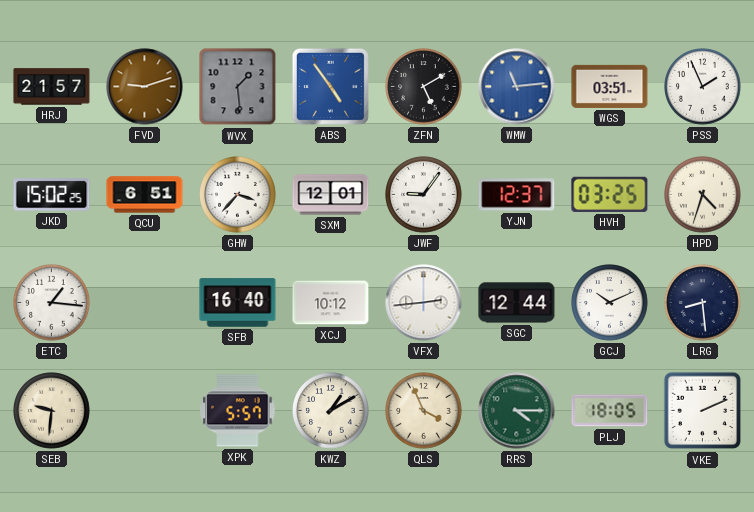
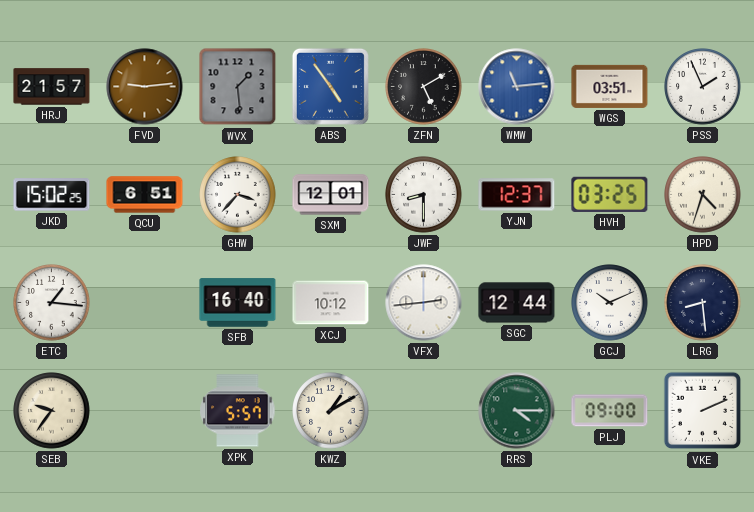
FVD: 9:12 -> 9:14 (145, 87)
JWF: 9:06 -> 8:30 (424, 195)
SEB: 9:31 -> 9:36 (52, 411)
QLS: 3:56 -> none (424, 411)
PLJ: 18:05 -> 09:00 (610, 411)
